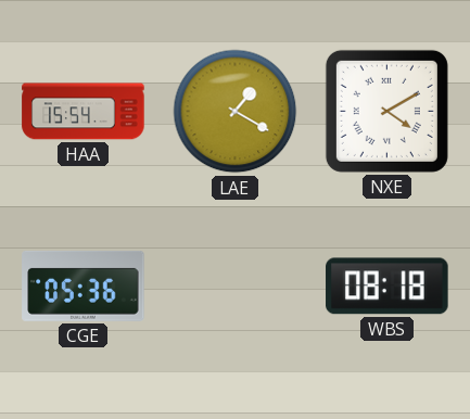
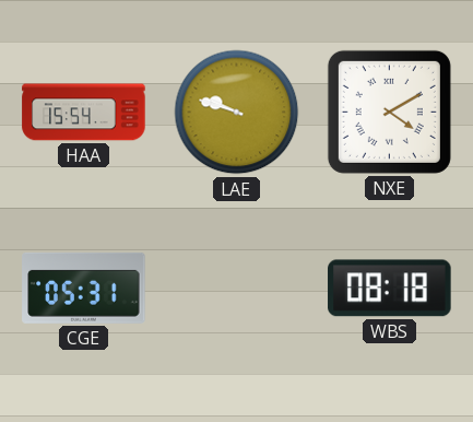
LAE: 1:20 -> 9:48 (237, 113)
CGE: 05:36 -> 05:31 (84, 288)
